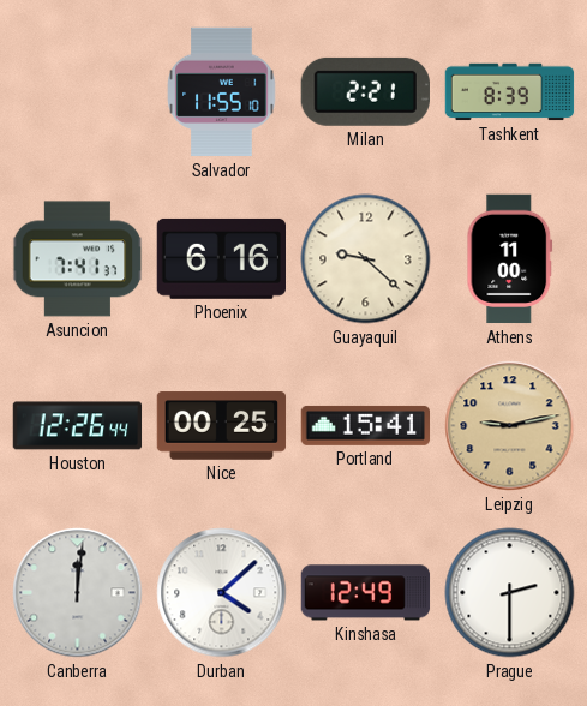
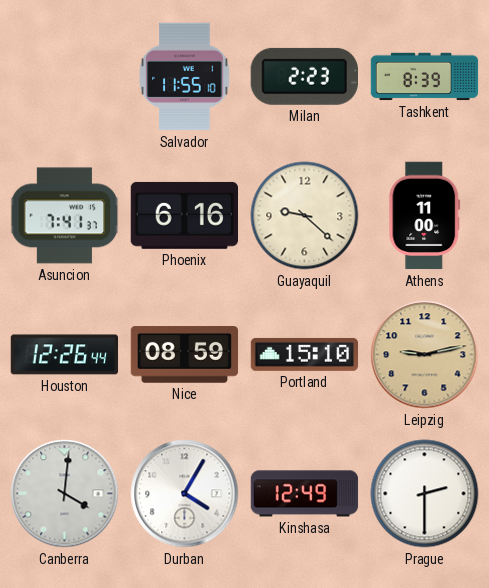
Milan: 2:21 -> 2:23 (304, 76)
Nice: 00:25 -> 08:59 (185, 355)
Portland: 15:41 -> 15:10 (305, 354)
Canberra: 12:01 -> 4:01 (65, 494)
Durban: 4:08 -> 4:05 (185, 494)
